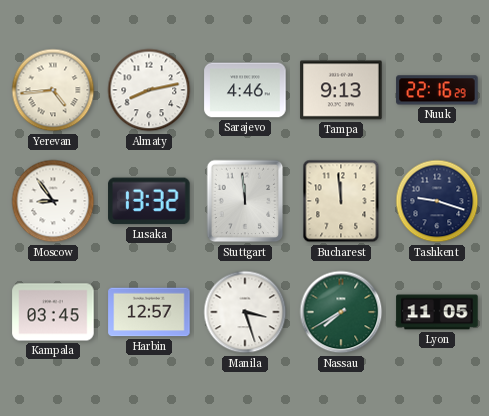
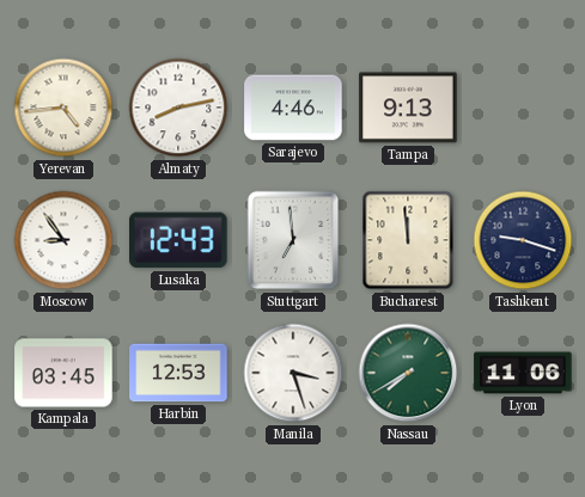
Nuuk: 22:16 -> none (437, 90)
Lusaka: 13:32 -> 12:43 (178, 240)
Stuttgart: 11:59 -> 6:59 (293, 240)
Harbin: 12:57 -> 12:53 (178, 373)
Lyon: 11:05 -> 11:06 (523, 373)
